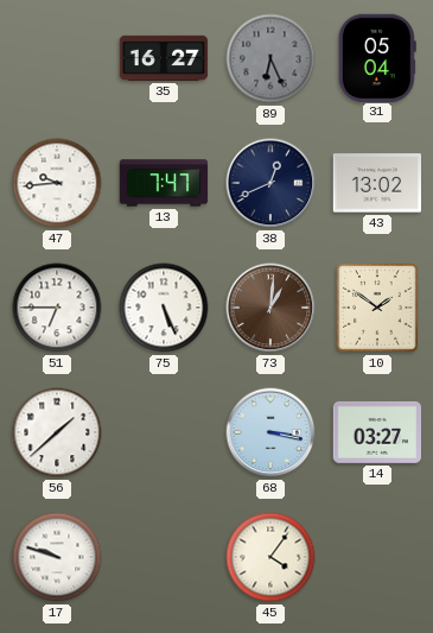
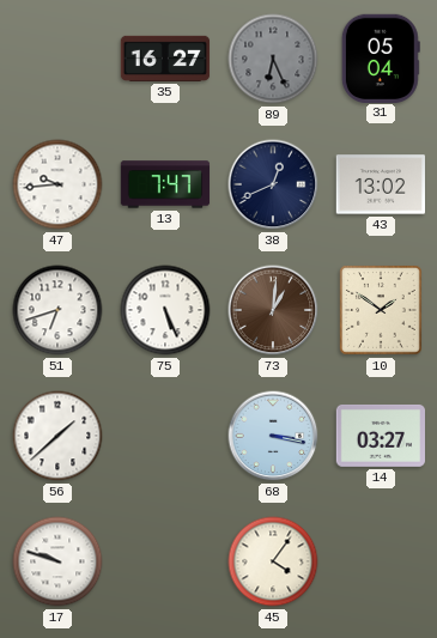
51: 6:45 -> 6:42 (57, 310)
